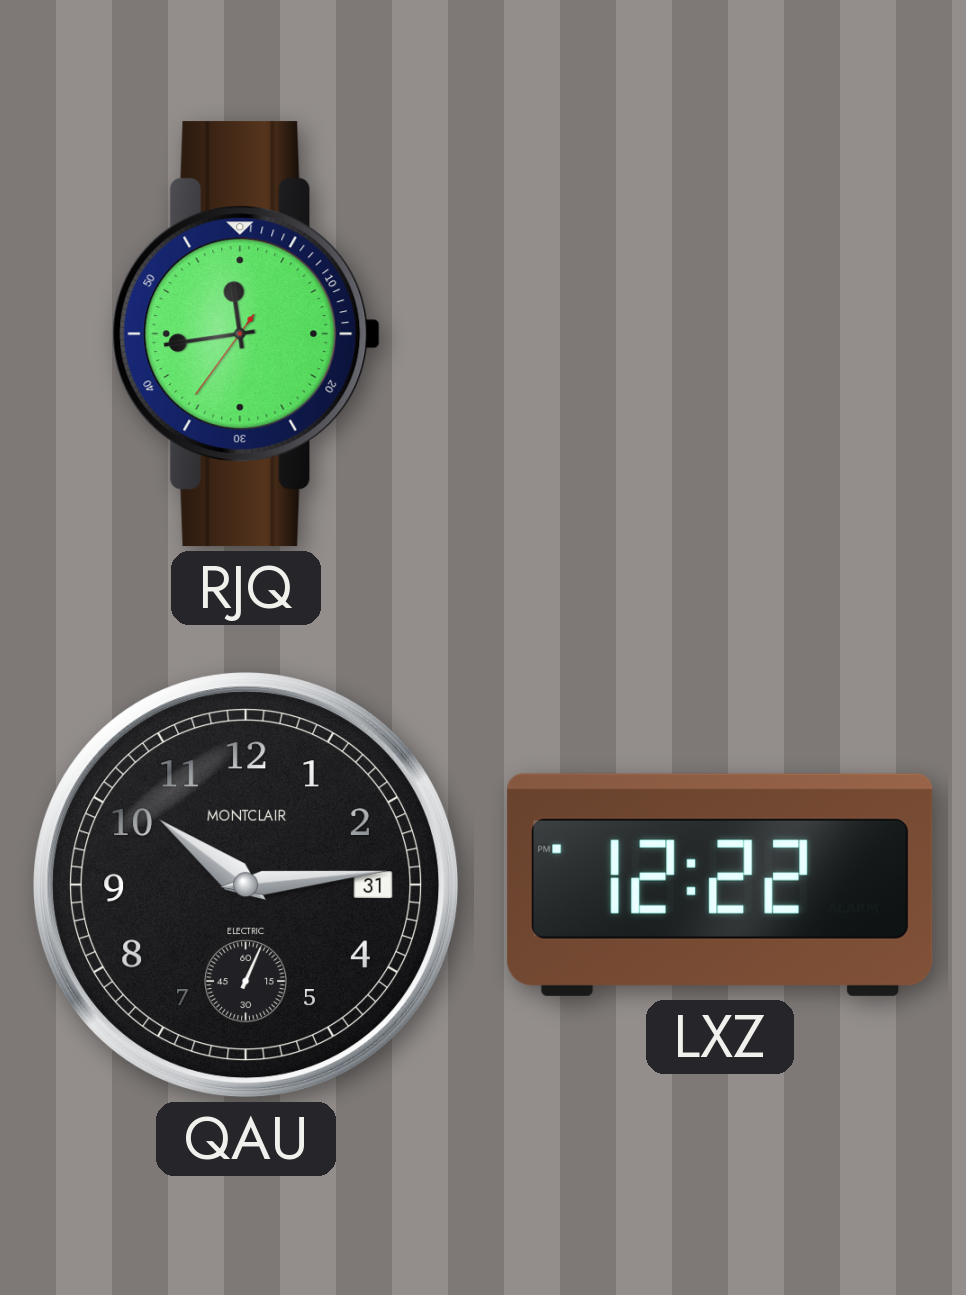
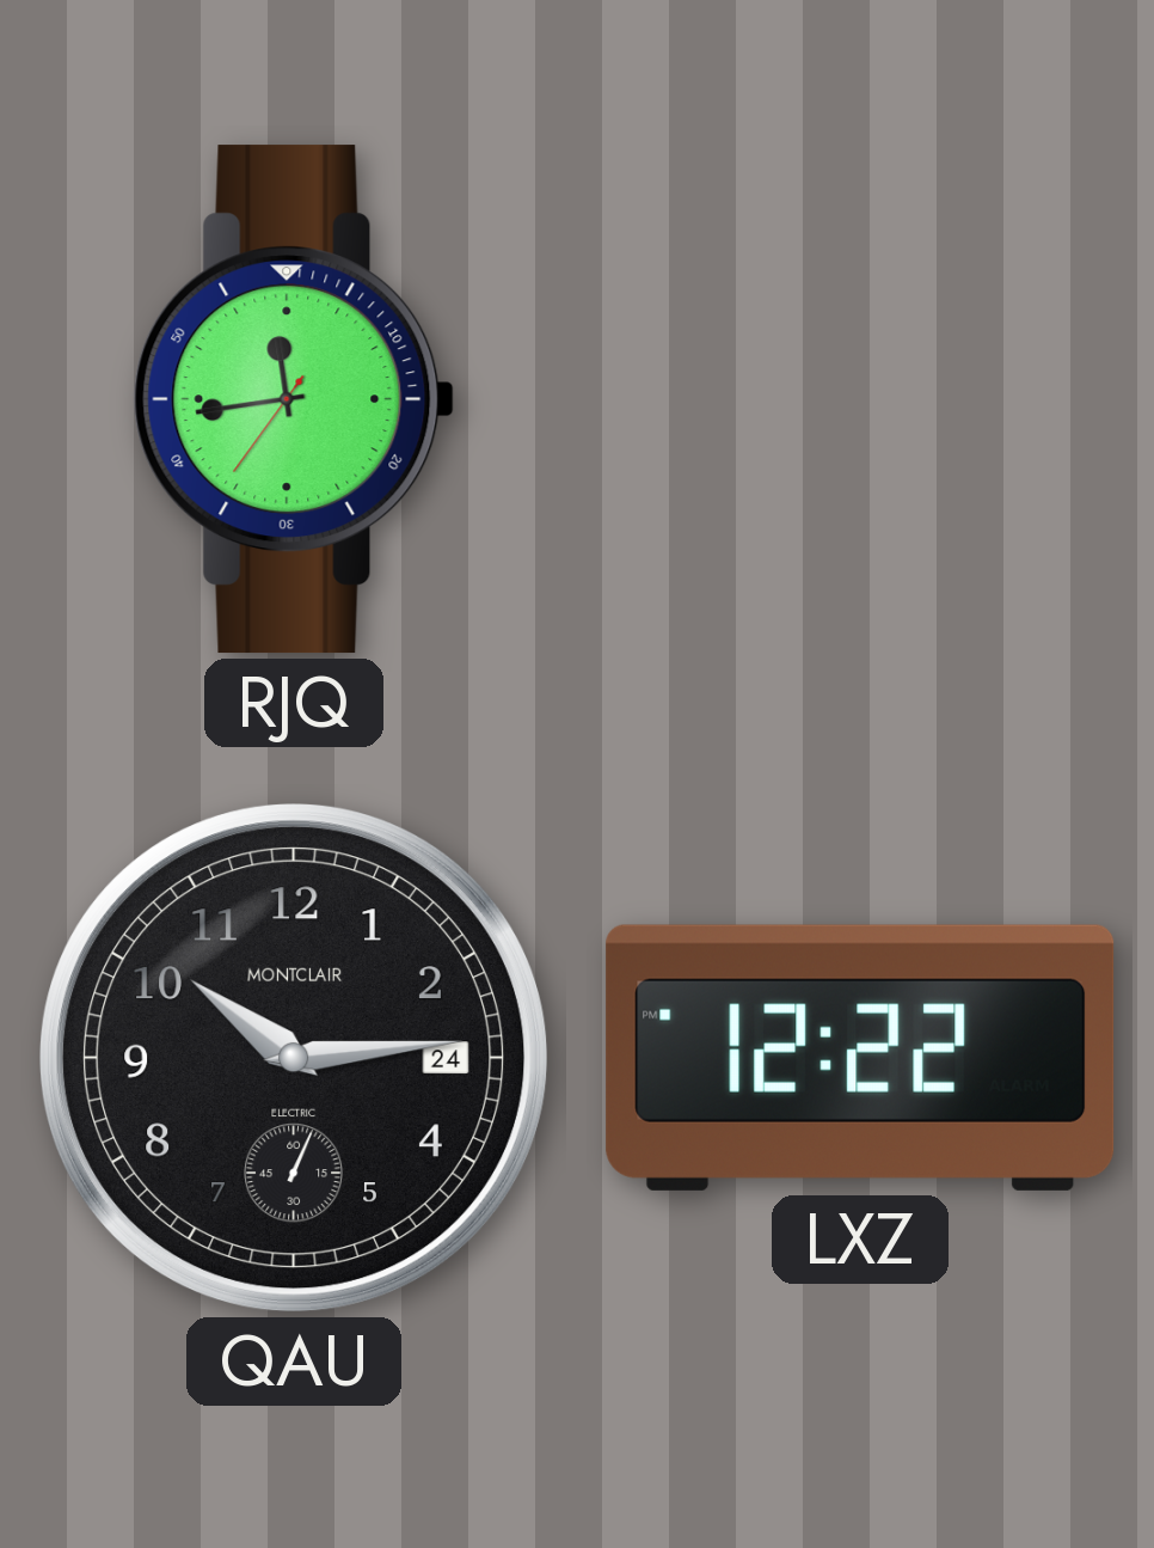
QAU date: 31 -> 24 (294, 1058)
